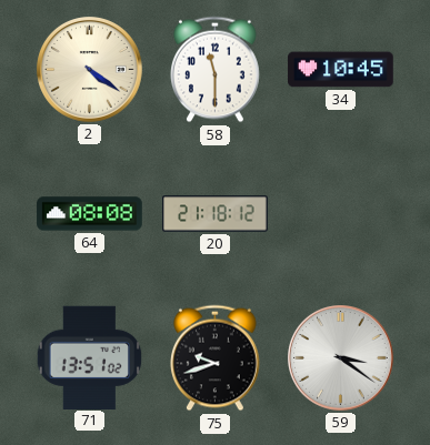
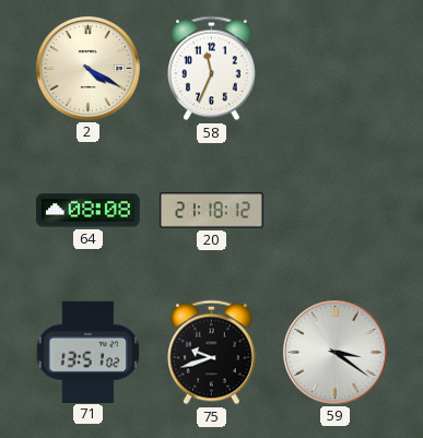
2: 4:21 -> 4:20 (89, 69)
58: 11:30 -> 11:34 (212, 69)
34: 10:45 -> none (341, 70)
